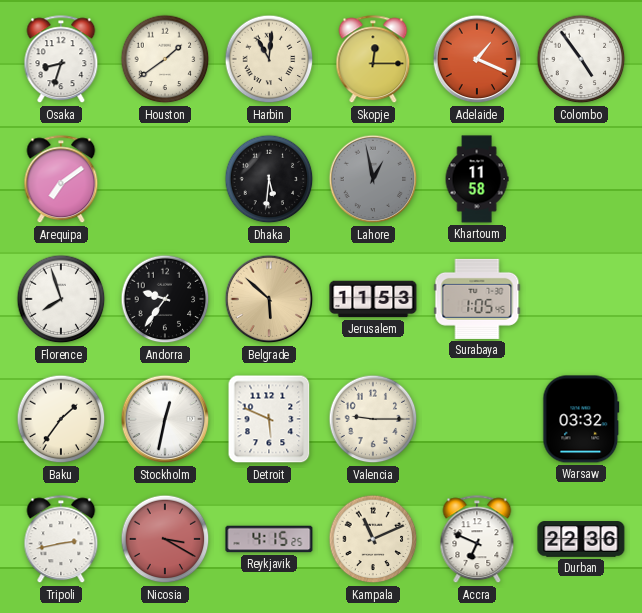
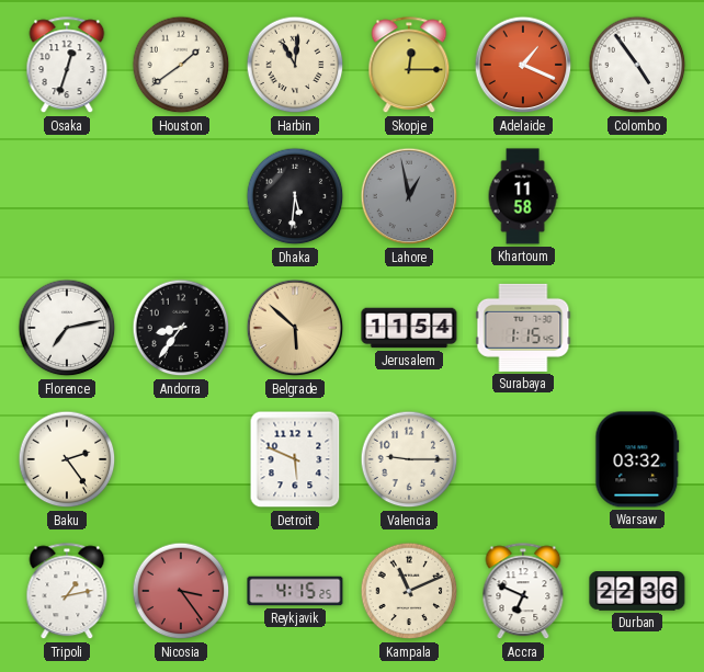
Osaka: 8:33 -> 12:33 (67, 66)
Arequipa: 7:09 -> none (61, 180)
Florence: 7:57 -> 7:13 (67, 328)
Andorra: 9:36 -> 8:36 (181, 328)
Jerusalem: 11:53 -> 11:54 (409, 328)
Surabaya: 1:05 -> 1:15 (523, 328)
Baku: 1:36 -> 2:24 (67, 459)
Stockholm: 12:32 -> none (165, 419)
Tripoli: 2:43 -> 1:13 (67, 592)
Nicosia: 3:20 -> 3:24 (181, 591)
